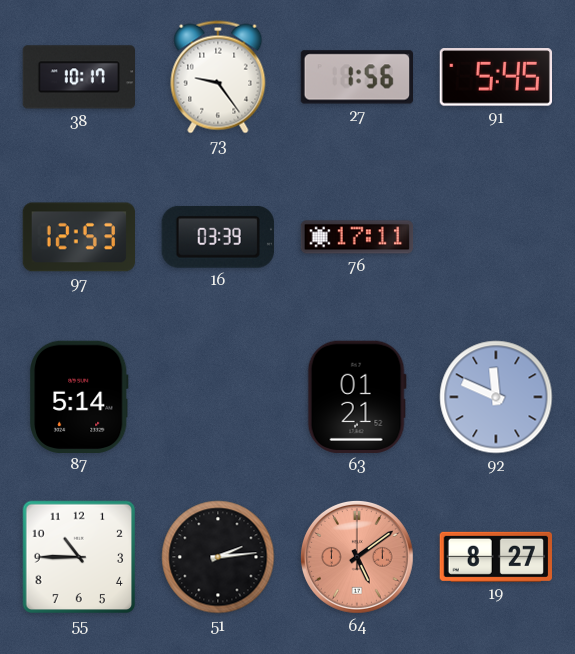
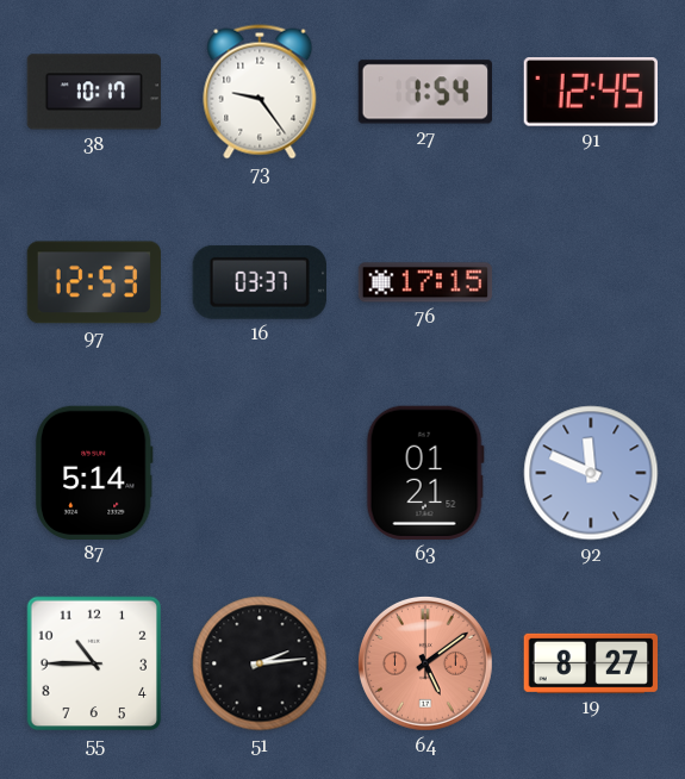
27: 1:56 -> 1:54 (424, 92)
91: 5:45 -> 12:45 (590, 92)
16: 03:39 -> 03:37 (260, 282)
76: 17:11 -> 17:15 (425, 282)
